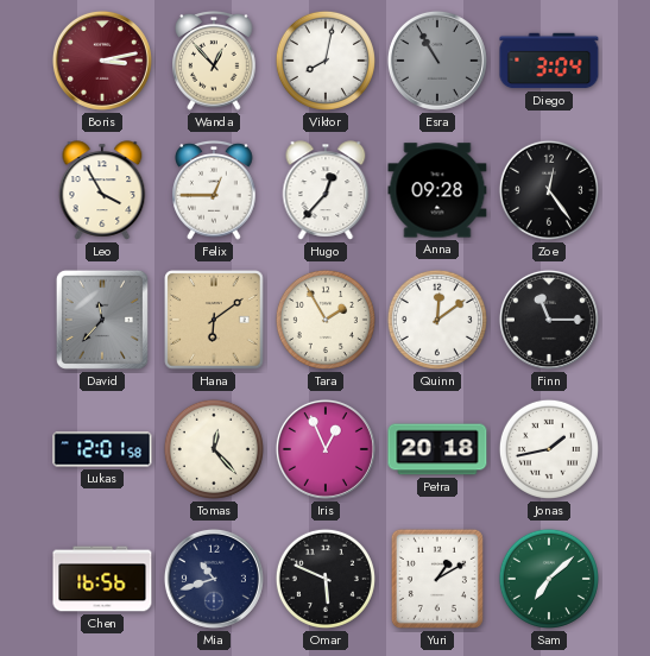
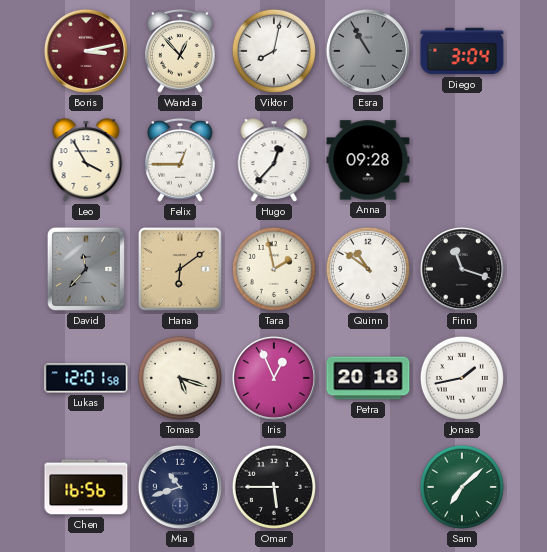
Zoe: 12:24 -> none (549, 190)
Tara: 1:55 -> 1:58 (274, 269)
Quinn: 12:09 -> 10:51 (368, 269)
Finn: 11:15 -> 11:18 (462, 269)
Tomas: 12:23 -> 5:18 (180, 378)
Omar: 5:49 -> 5:45 (274, 487)
Yuri: 1:10 -> none (437, 579)
